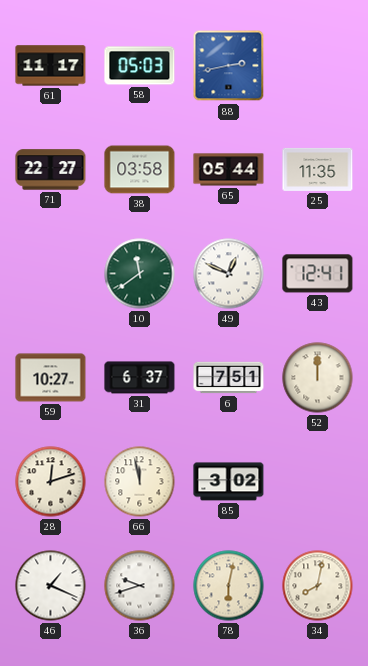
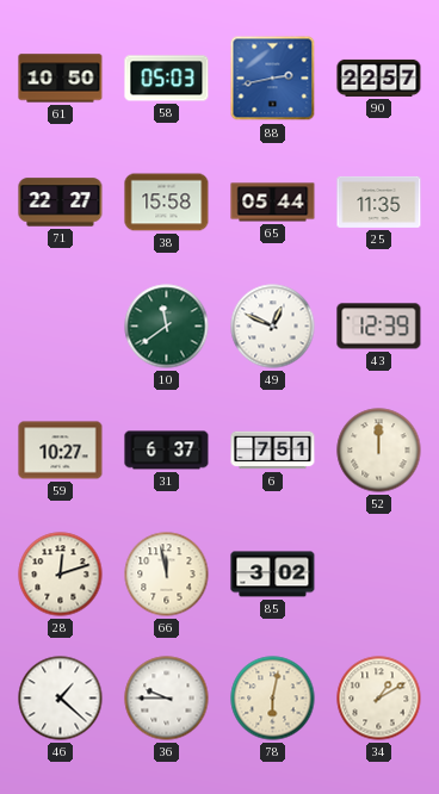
61: 11:17 -> 10:50 (61, 79)
90: none -> 22:57 (379, 77)
38: 03:58 -> 15:58 (167, 203)
43: 12:41 -> 12:39 (379, 327)
46: 1:19 -> 1:22 (61, 699)
36: 9:42 -> 9:45 (167, 699)
34: 8:02 -> 1:10 (379, 699)
